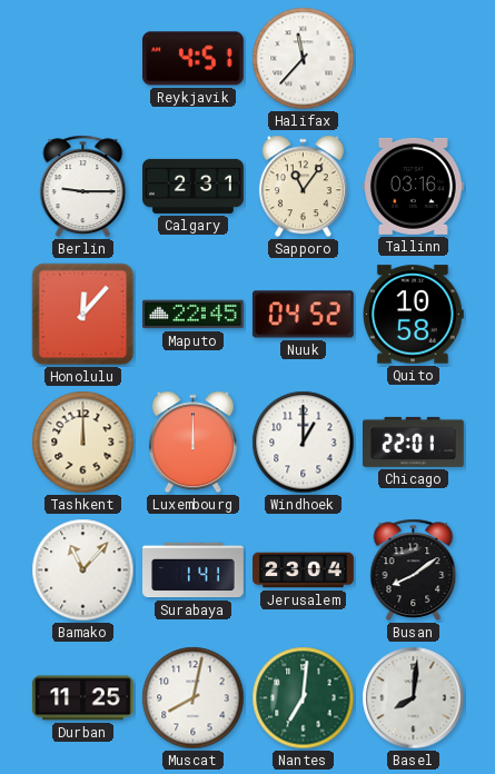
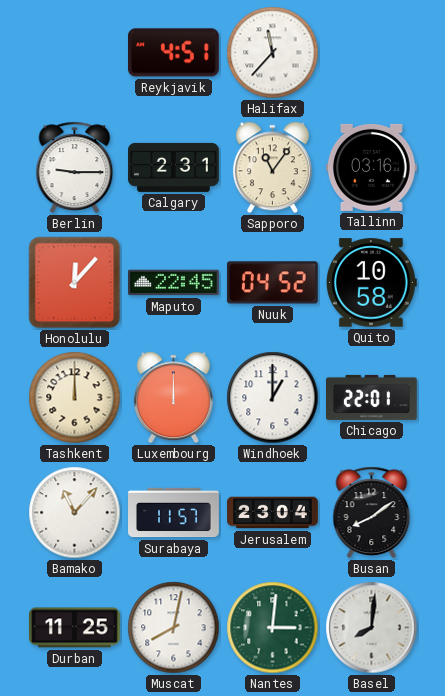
Surabaya: 1:41 -> 11:57 (174, 513)
Nantes: 7:01 -> 3:01 (273, 628)
